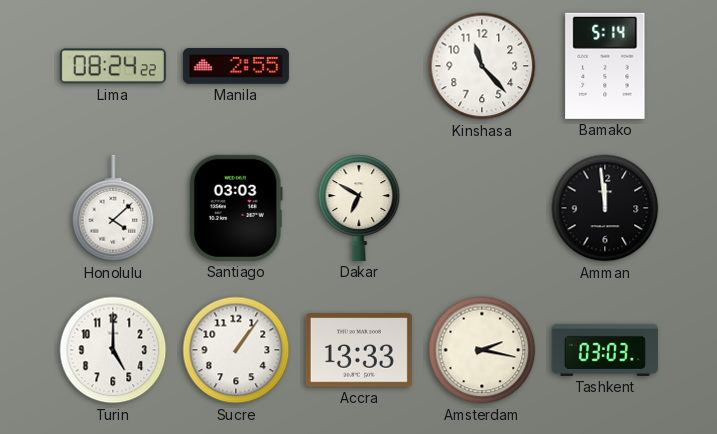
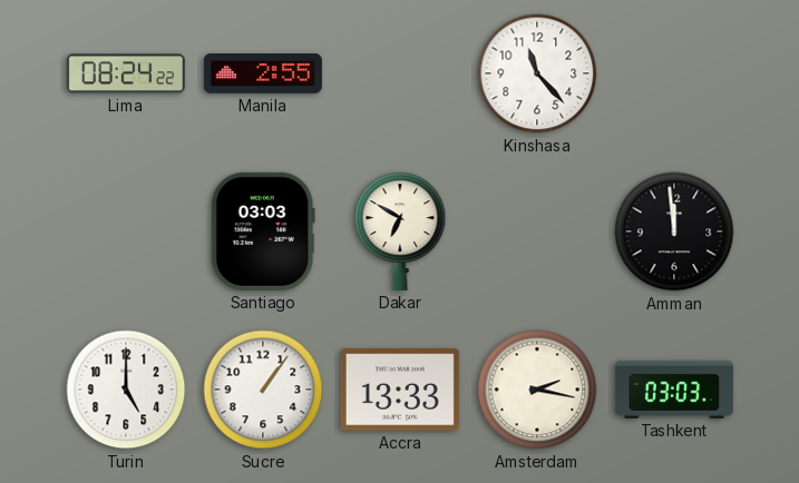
Bamako: 5:14 -> none (605, 66)
Honolulu: 4:08 -> none (113, 208)
